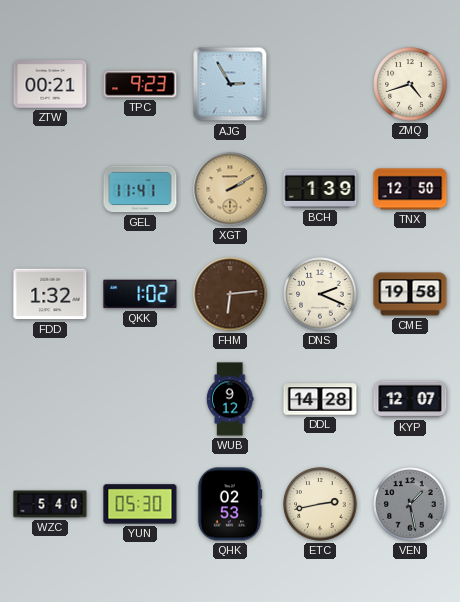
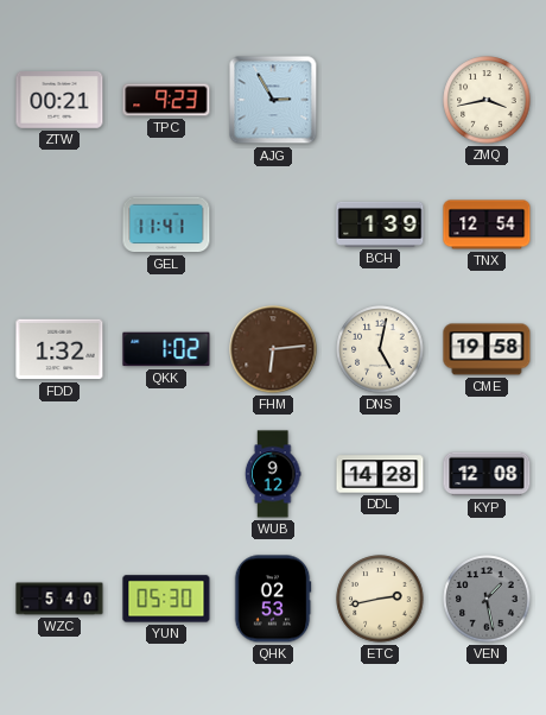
ZMQ: 4:42 -> 3:43 (487, 100)
XGT: 2:10 -> none (230, 189)
TNX: 12:50 -> 12:54 (487, 224)
DNS: 2:19 -> 5:02 (380, 349)
KYP: 12:07 -> 12:08 (487, 474)
